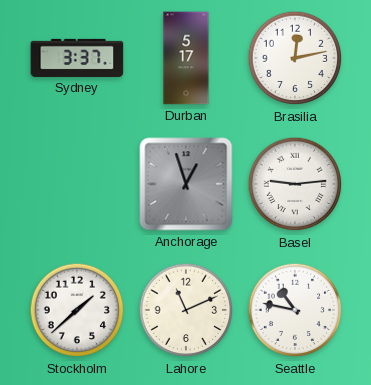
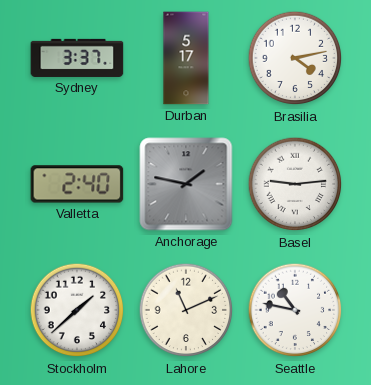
Brasilia: 12:13 -> 4:13 (295, 58)
Valletta: none -> 2:40 (77, 184)
Anchorage: 12:57 -> 1:47 (186, 184)
